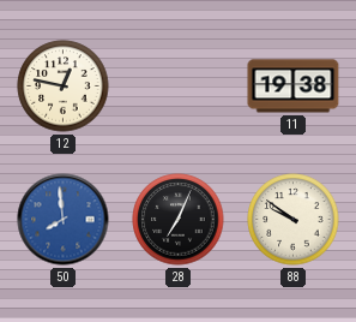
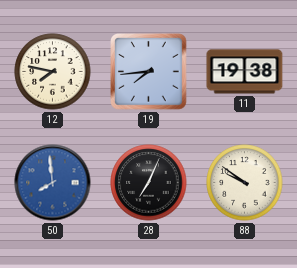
12: 12:47 -> 7:47 (53, 72)
19: none -> 7:44 (149, 72)
